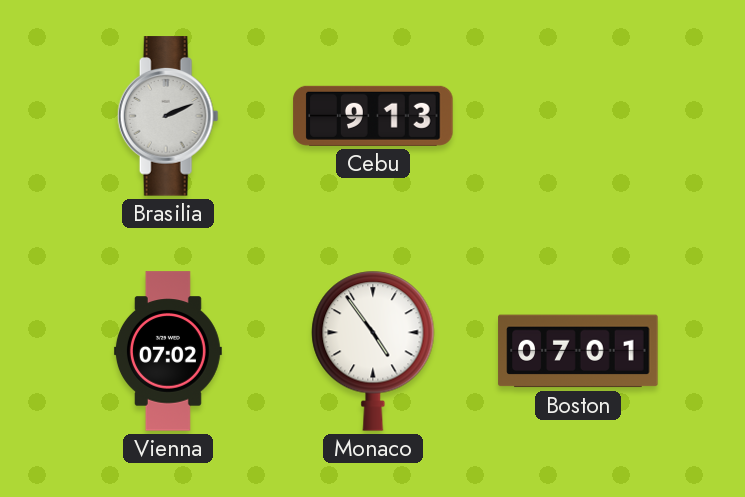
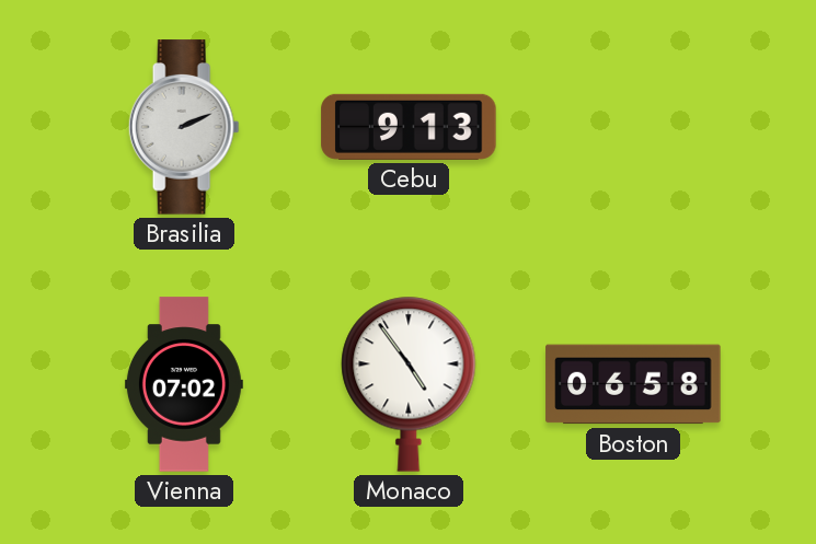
Boston: 07:01 -> 06:58 (633, 384)
